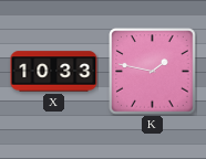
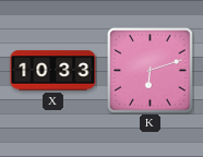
K: 1:47 -> 6:12 (151, 71)
